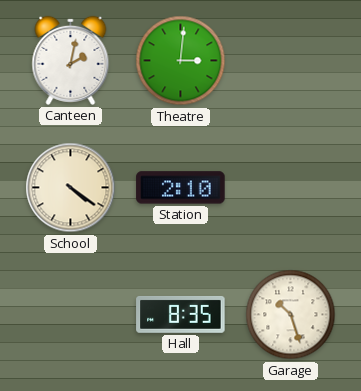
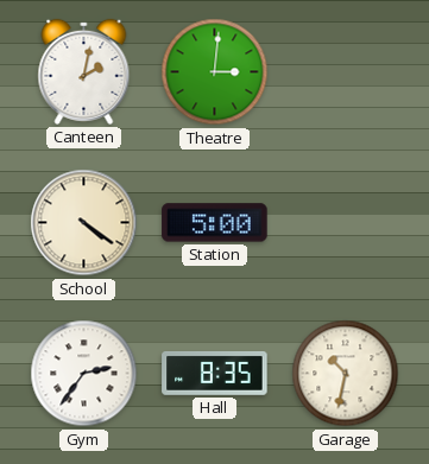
Station: 2:10 -> 5:00 (215, 223)
Gym: none -> 2:36 (84, 374)
Garage: 10:27 -> 10:32 (346, 374)
